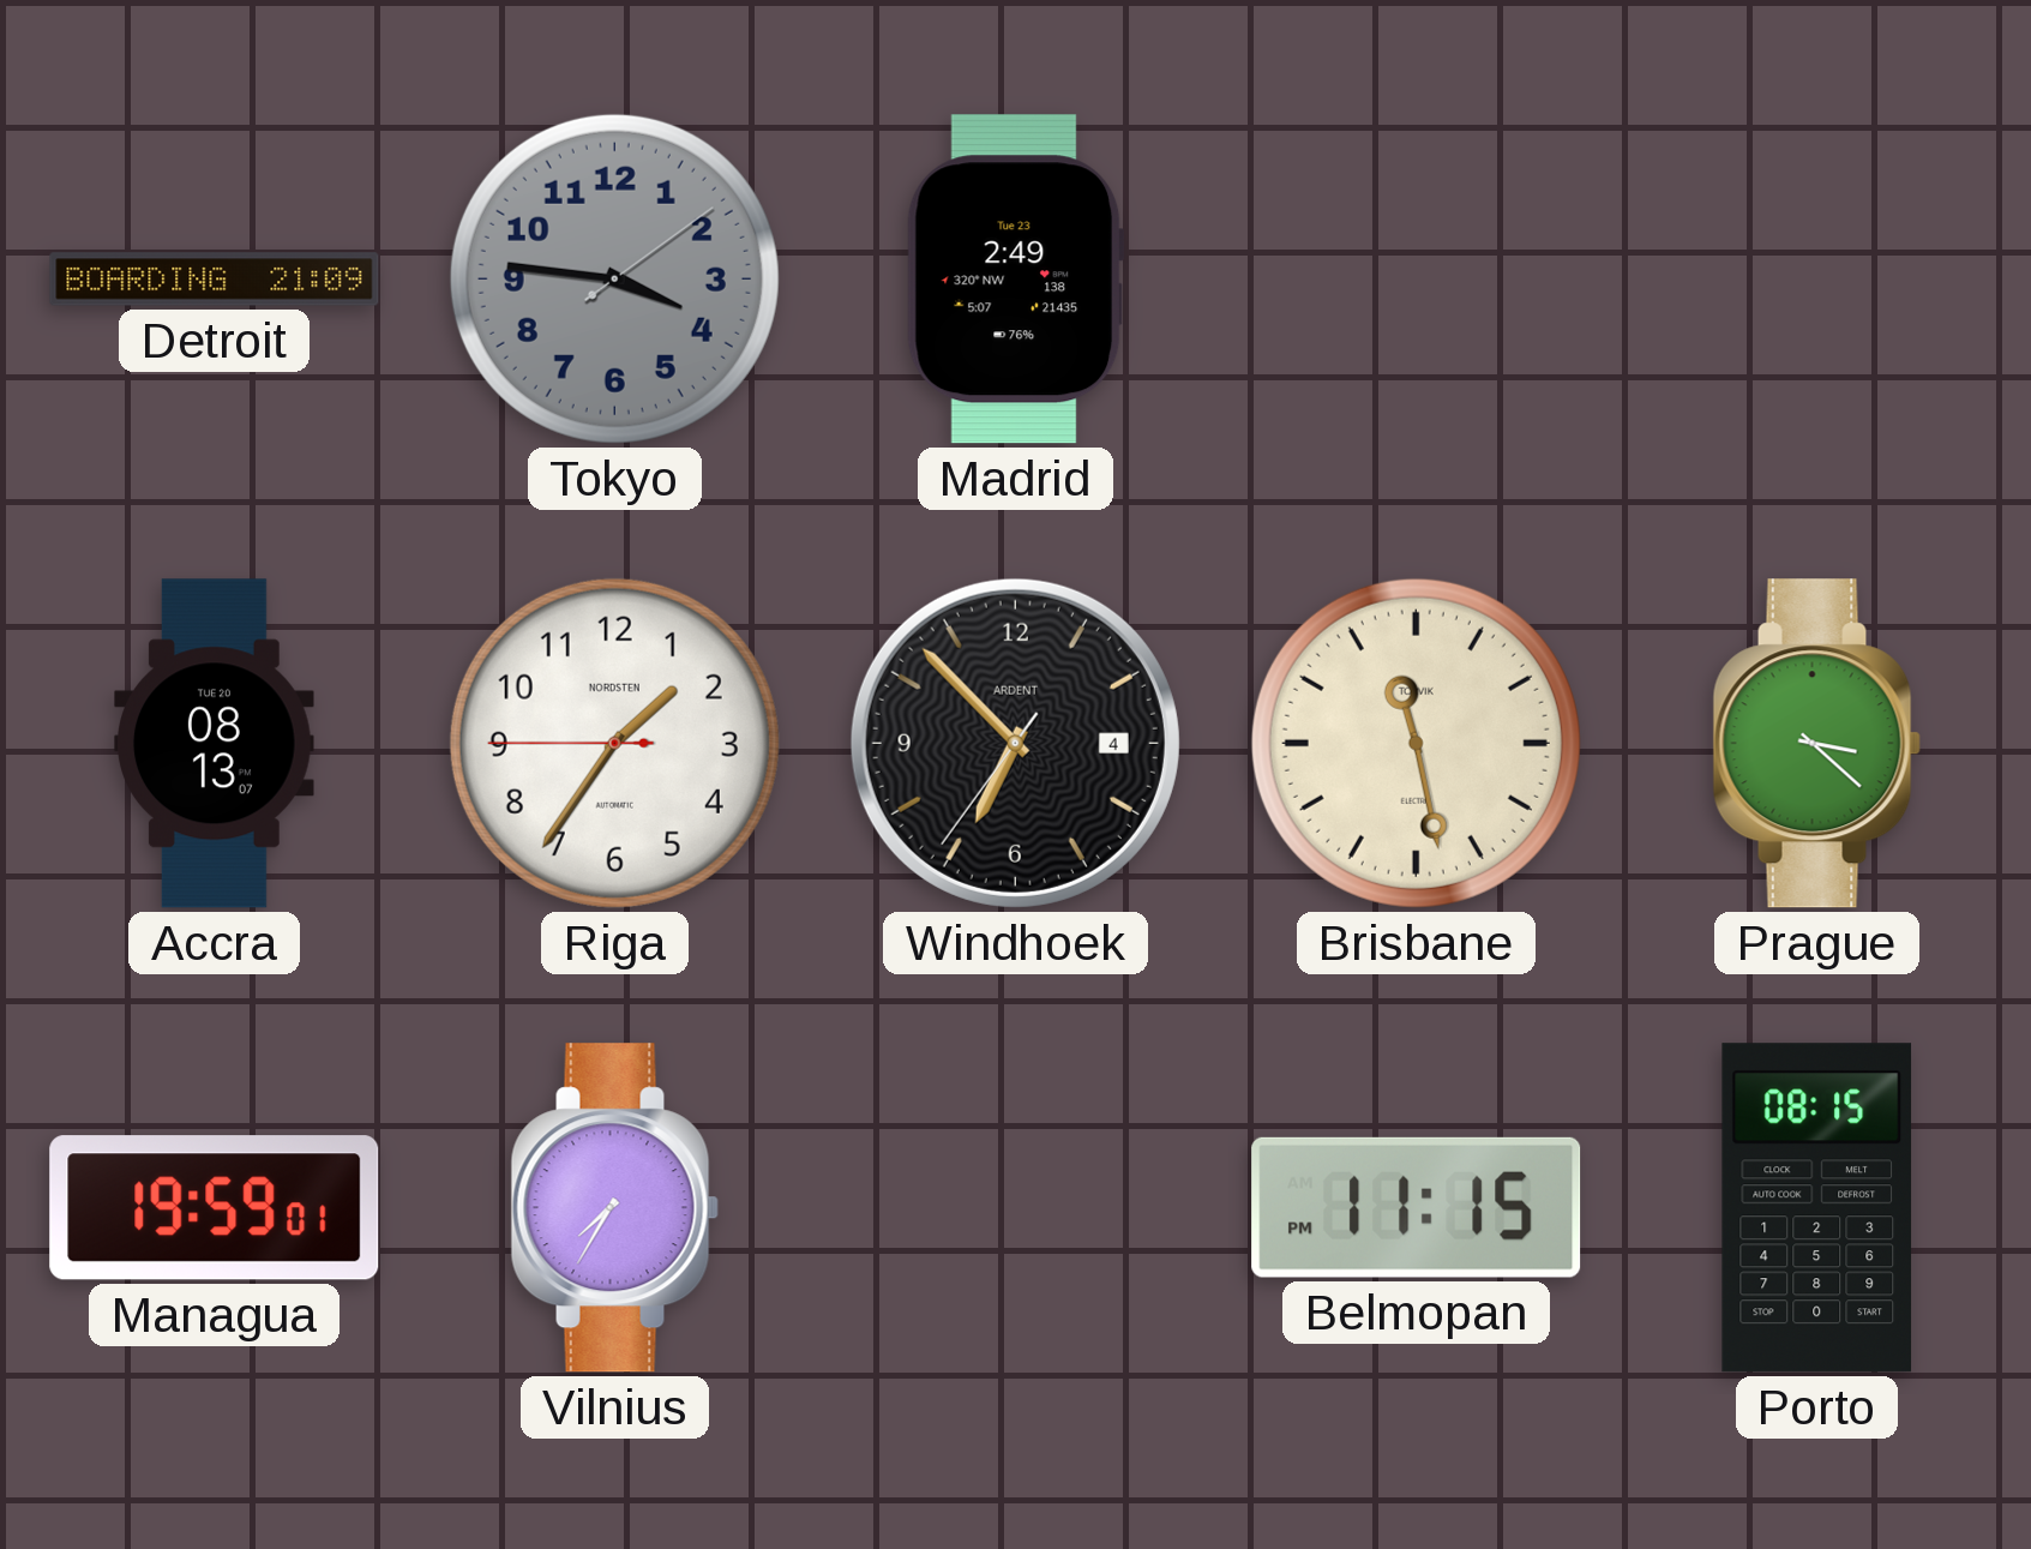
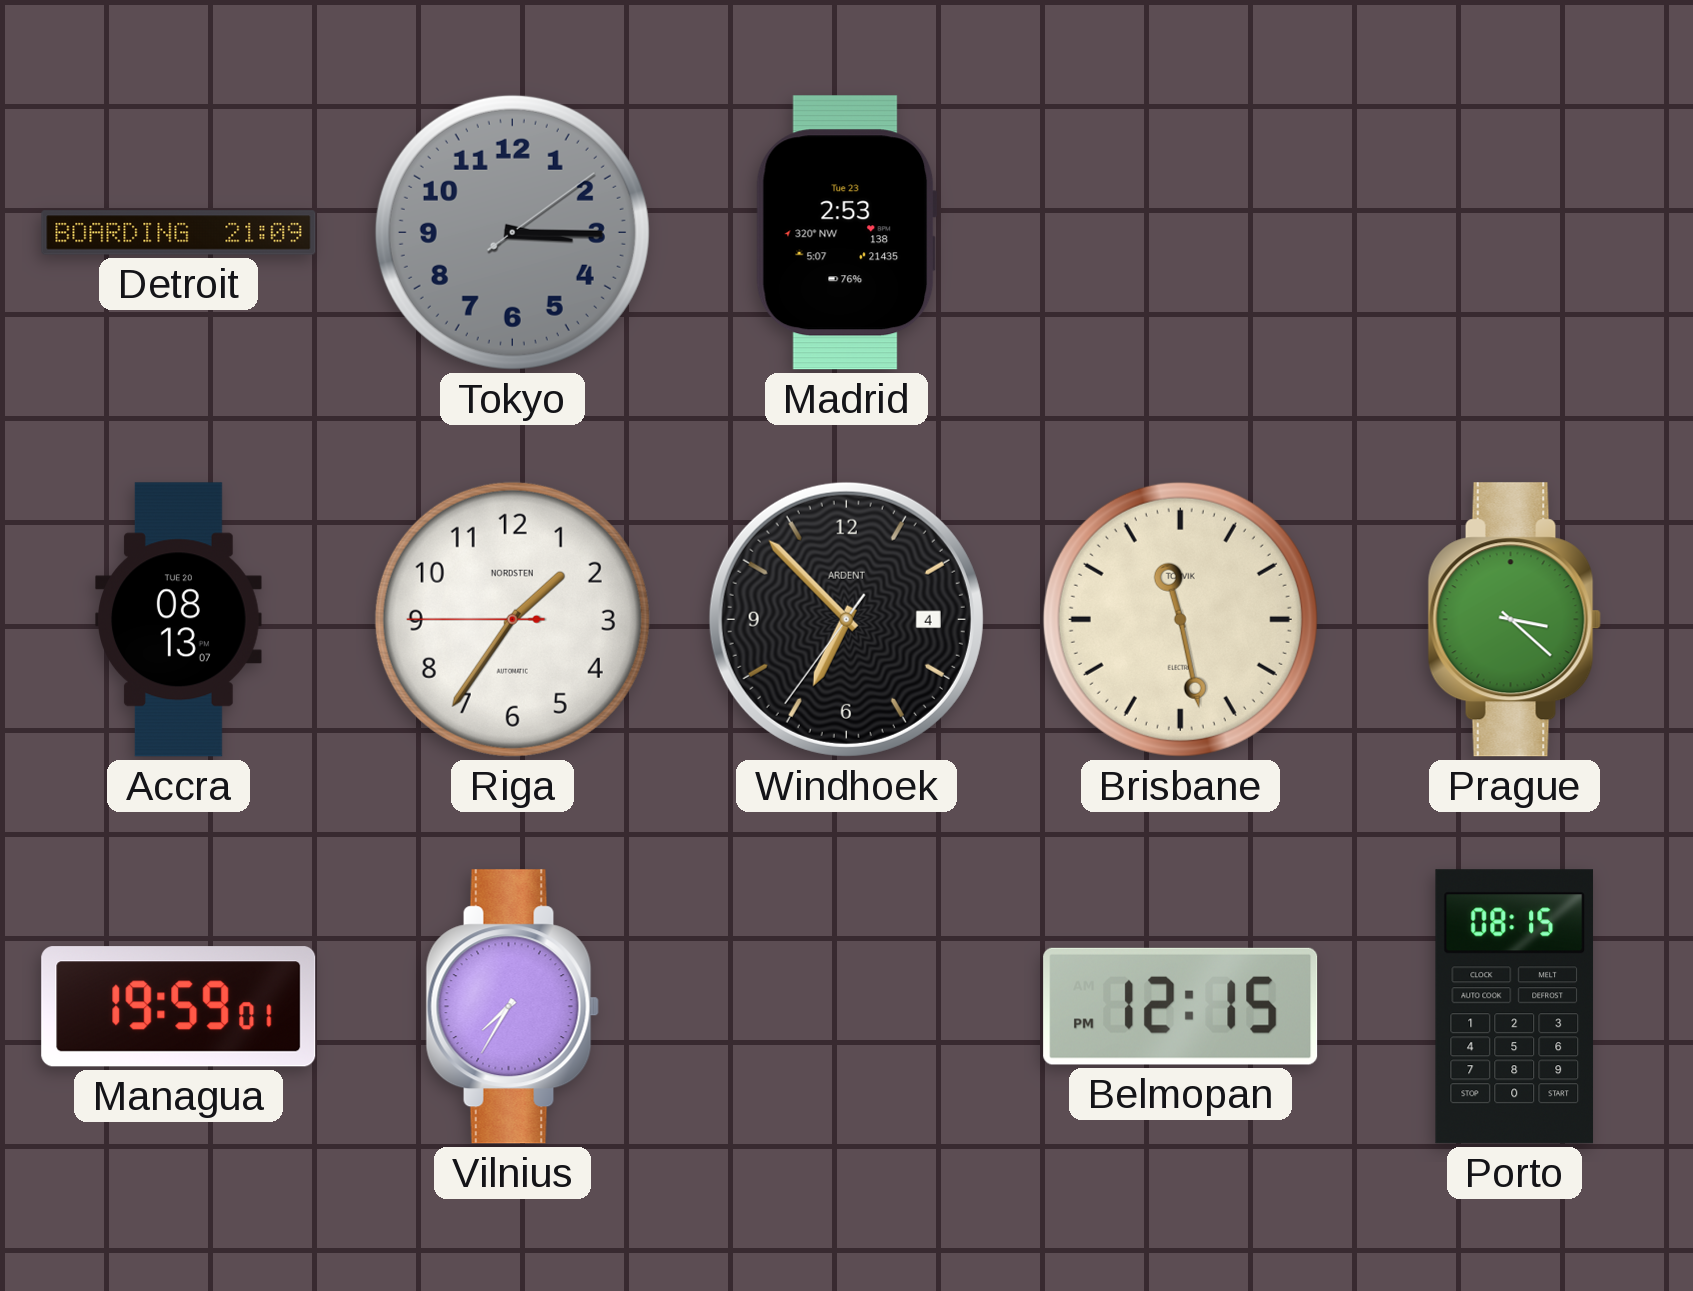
Tokyo: 3:46 -> 3:15 (512, 232)
Madrid: 2:49 -> 2:53 (846, 233)
Belmopan: 11:15 -> 12:15 (1181, 1006)
